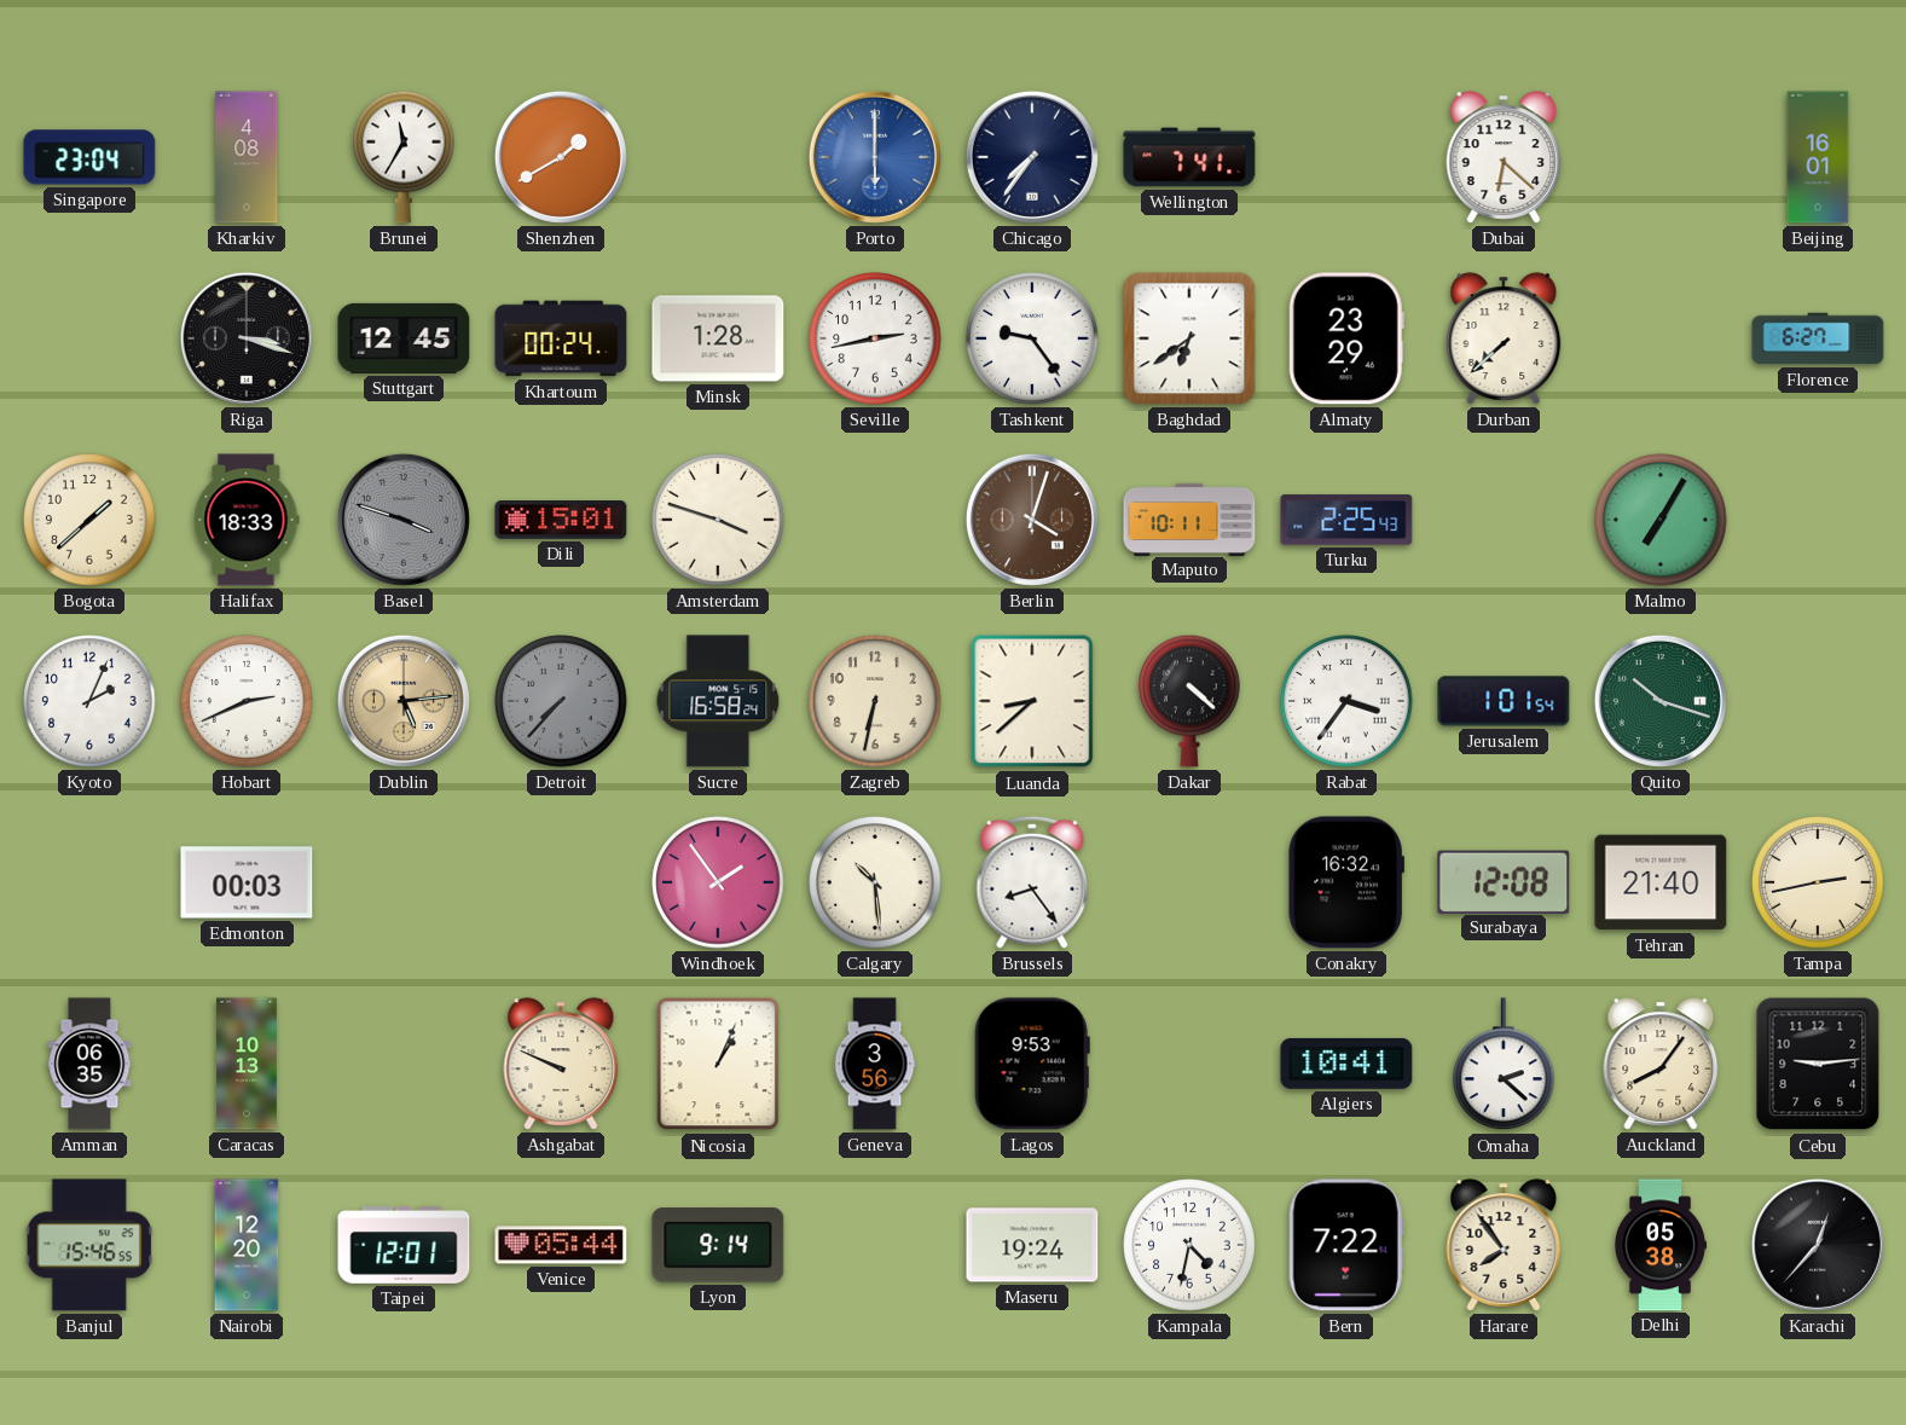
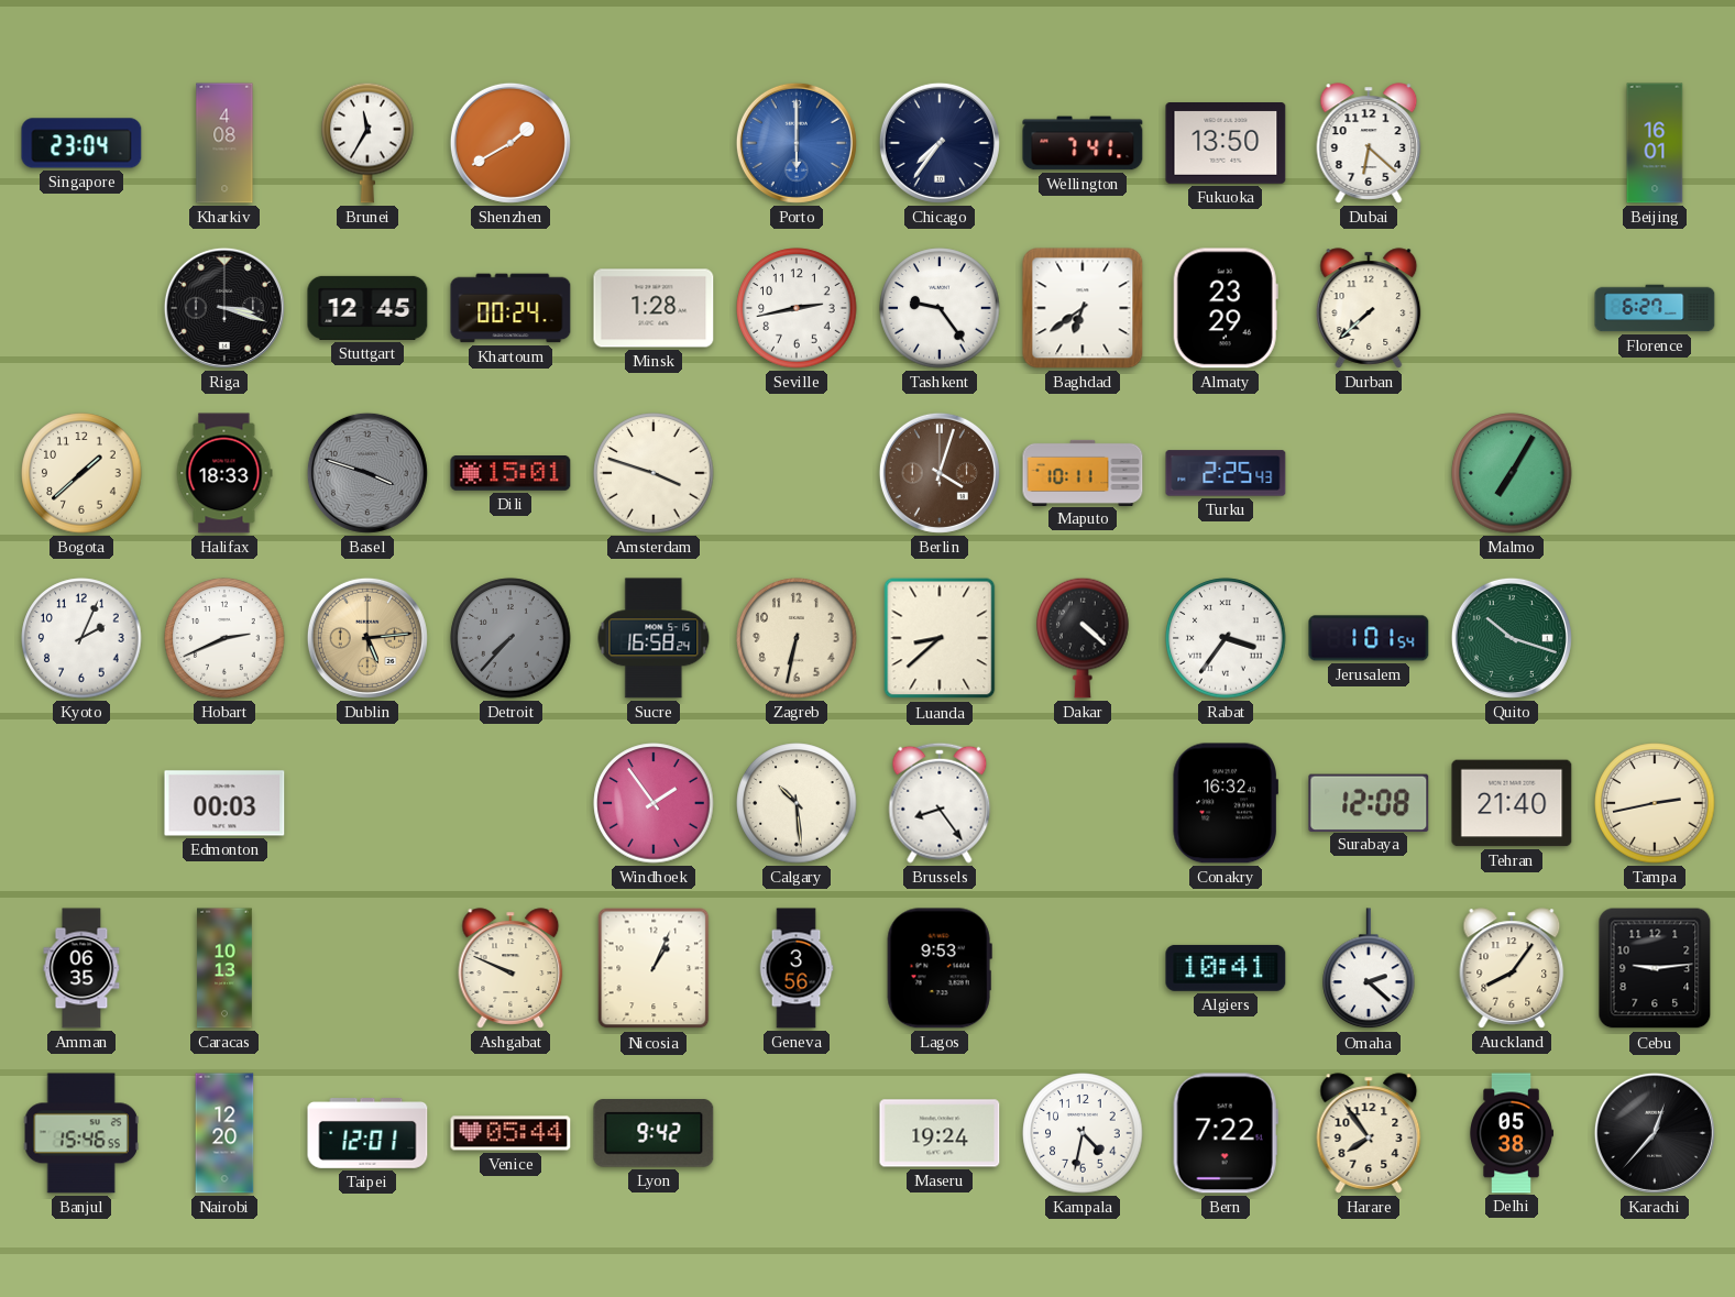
Fukuoka: none -> 13:50 (1226, 144)
Lyon: 9:14 -> 9:42 (654, 1133)
